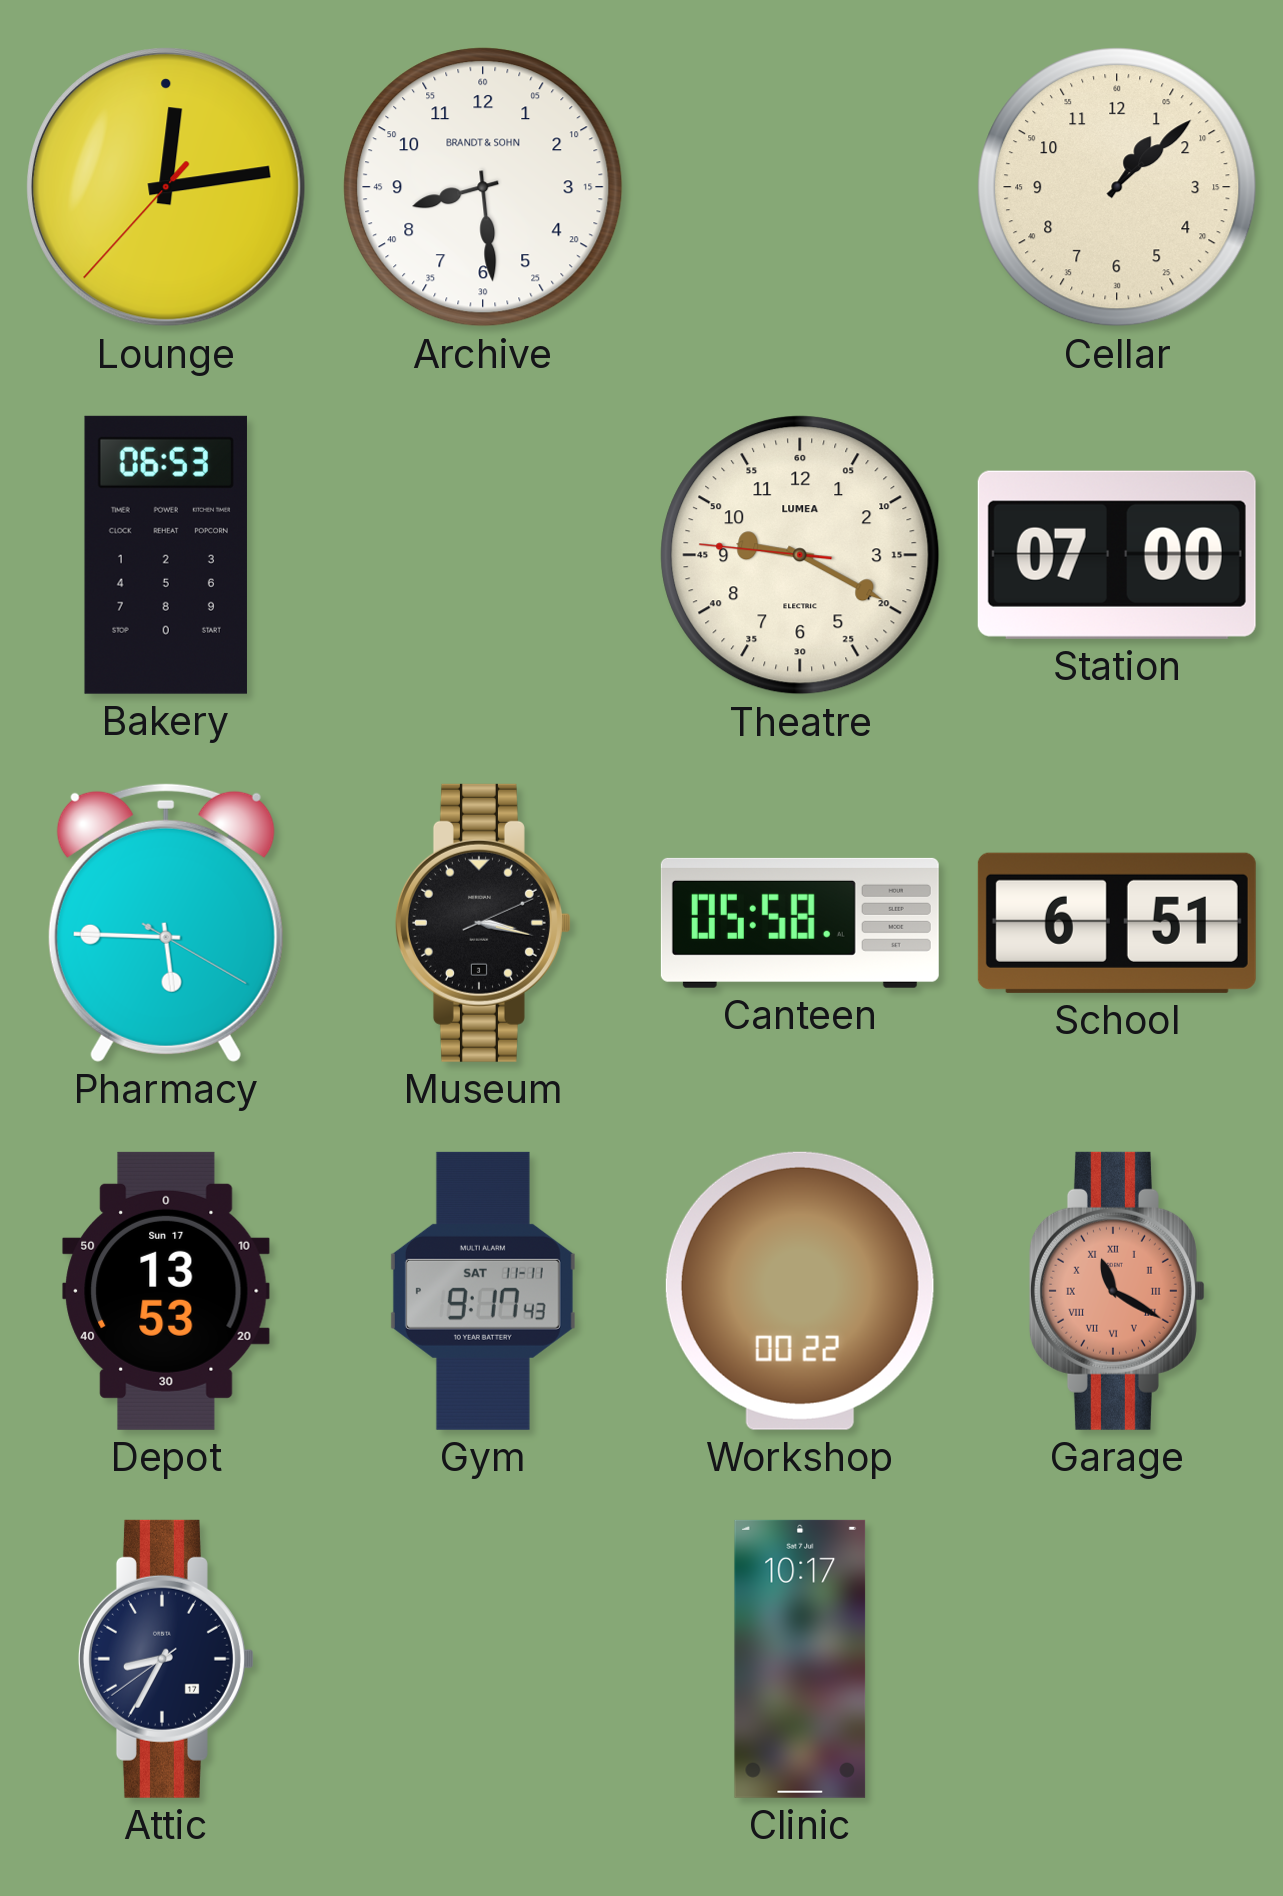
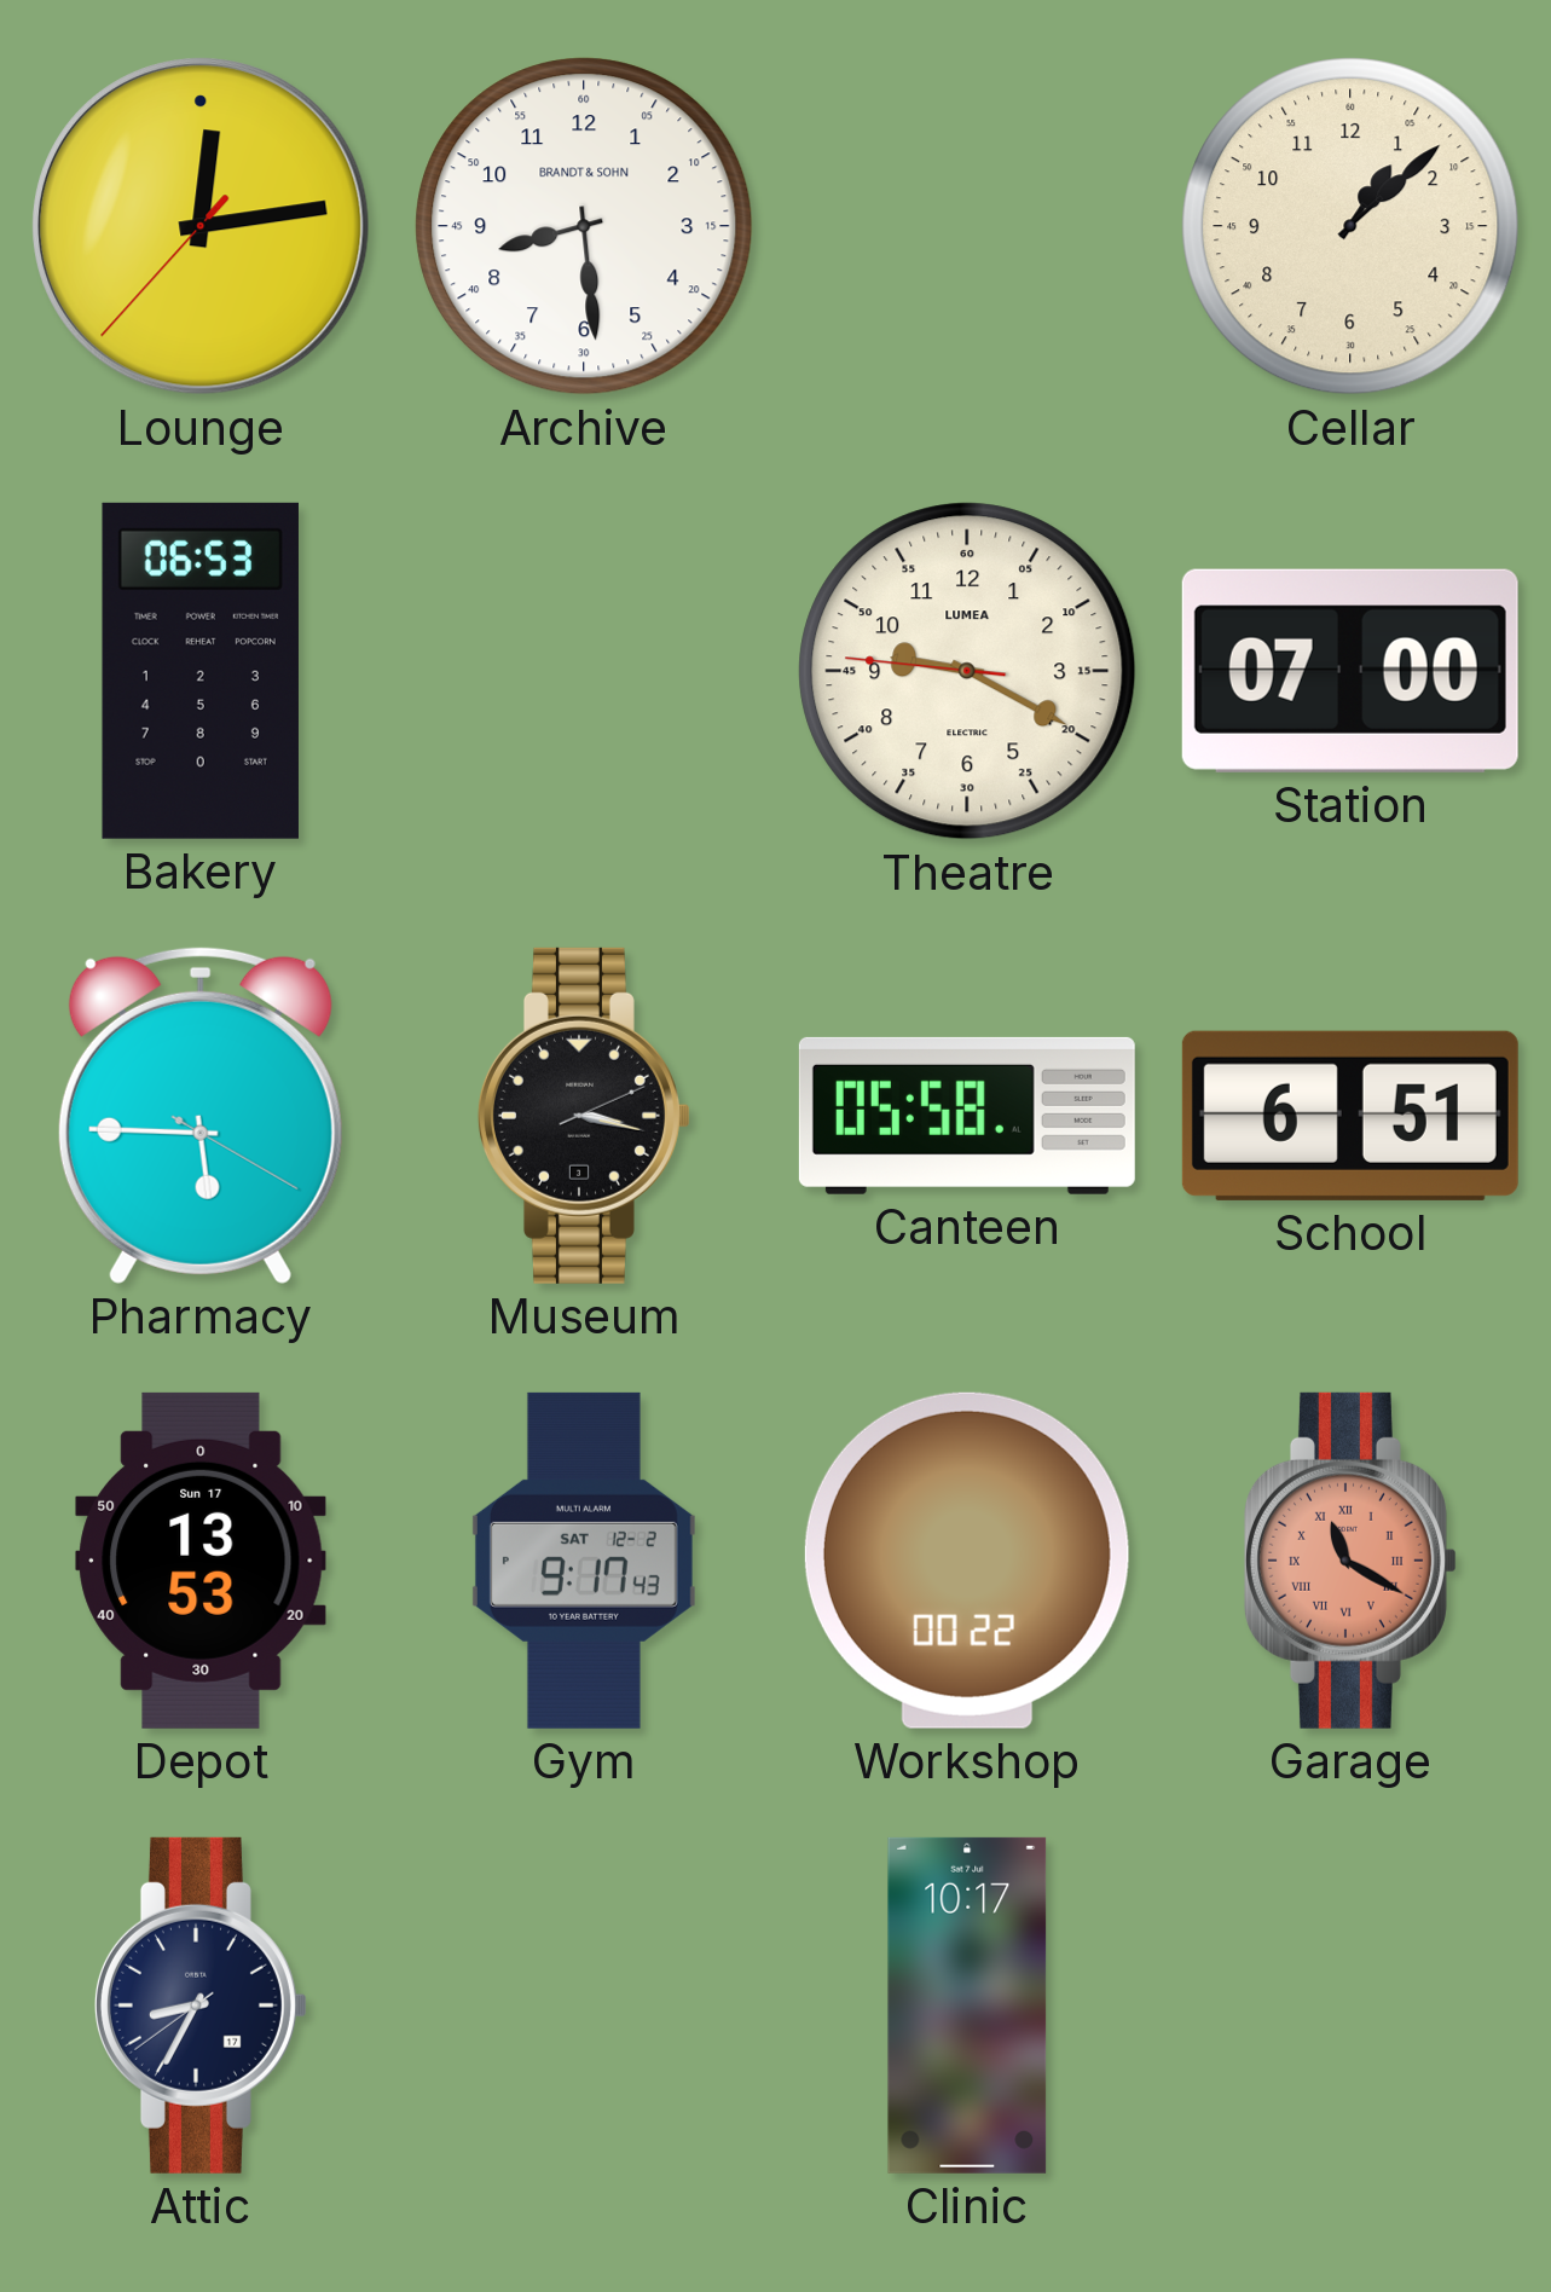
Gym date: SAT 11-11 -> SAT 12-2 (584, 1561)
